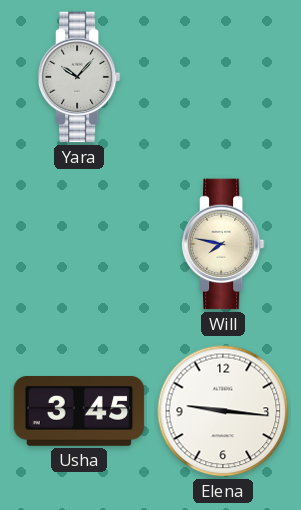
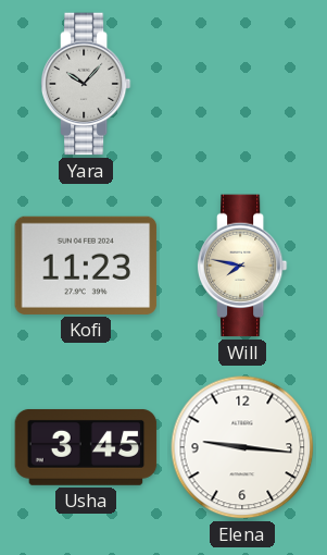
Kofi: none -> 11:23 (86, 266)
